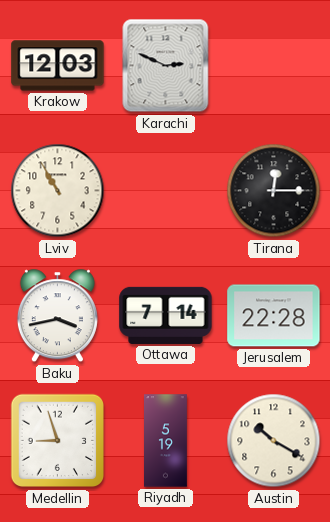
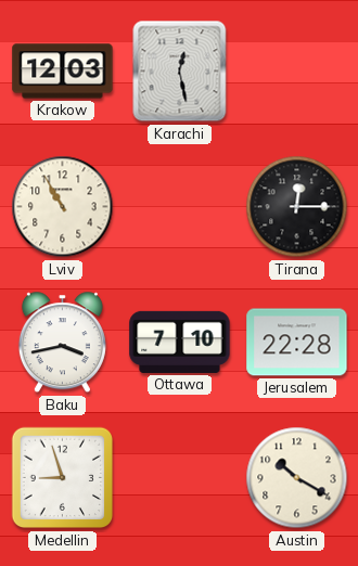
Karachi: 2:49 -> 12:28 (180, 72)
Ottawa: 7:14 -> 7:10 (180, 342)
Riyadh: 5:19 -> none (166, 441)
